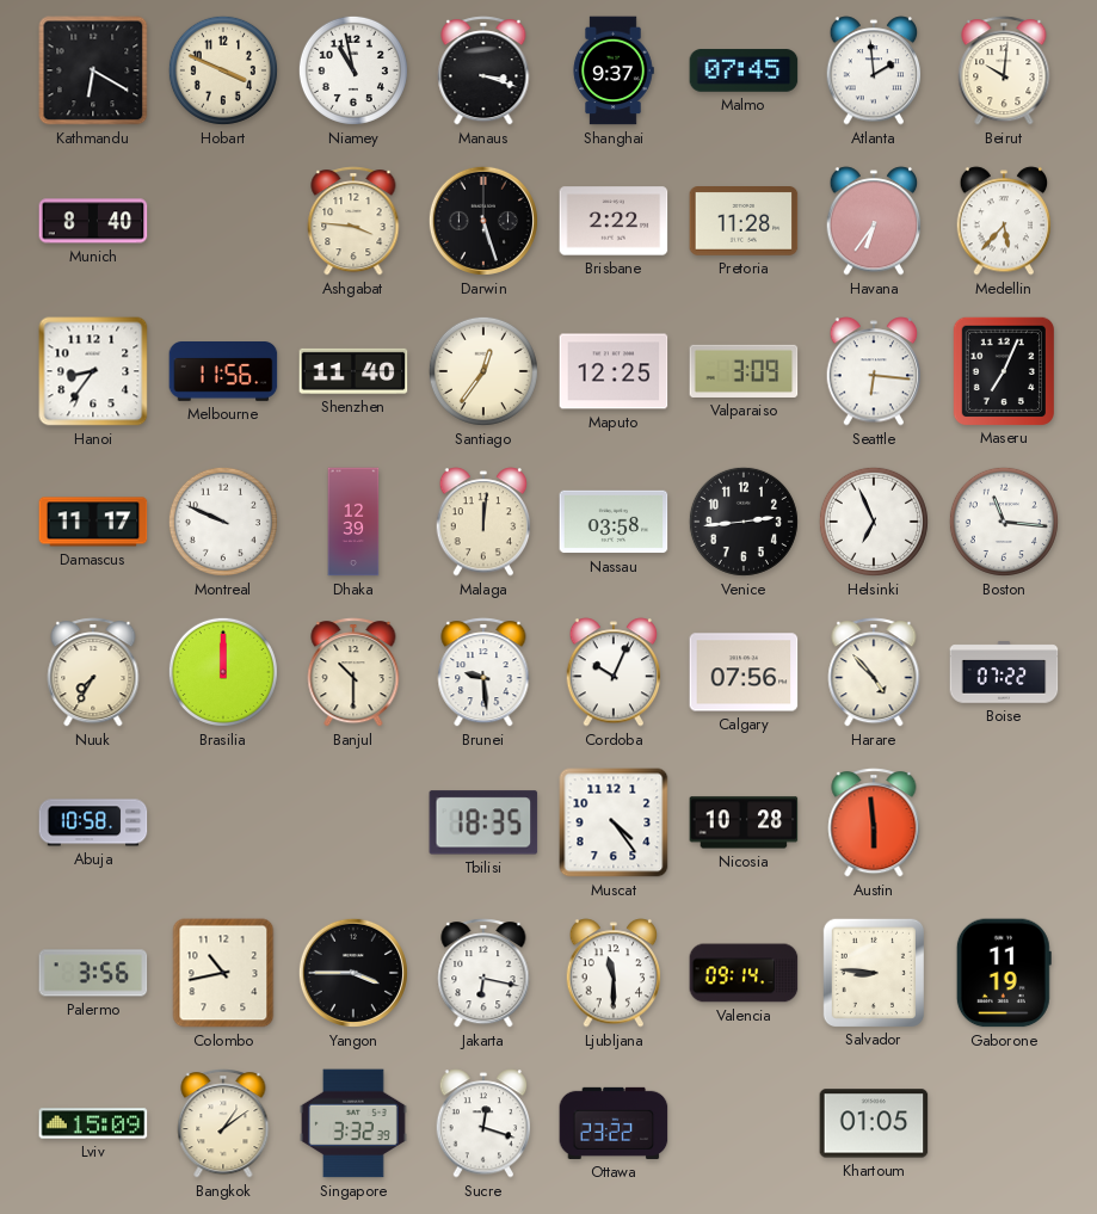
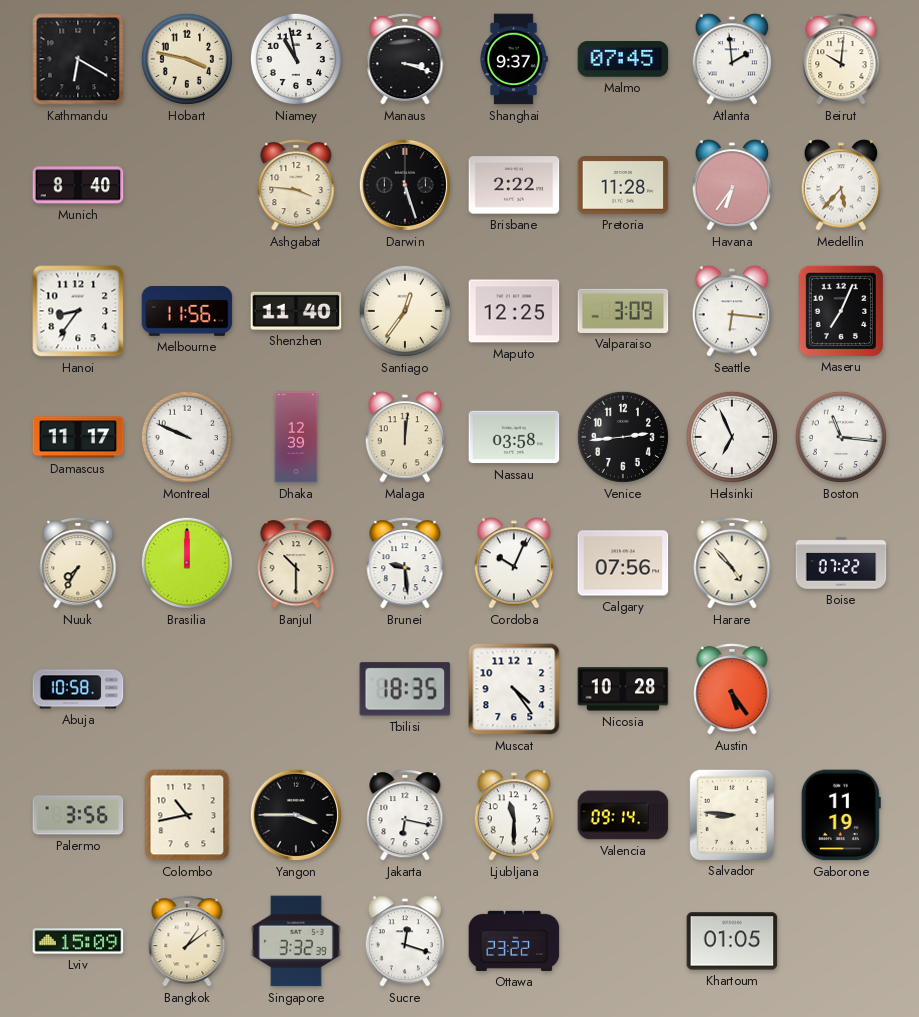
Hobart: 3:49 -> 3:47 (187, 59)
Austin: 5:59 -> 5:24 (732, 689)
